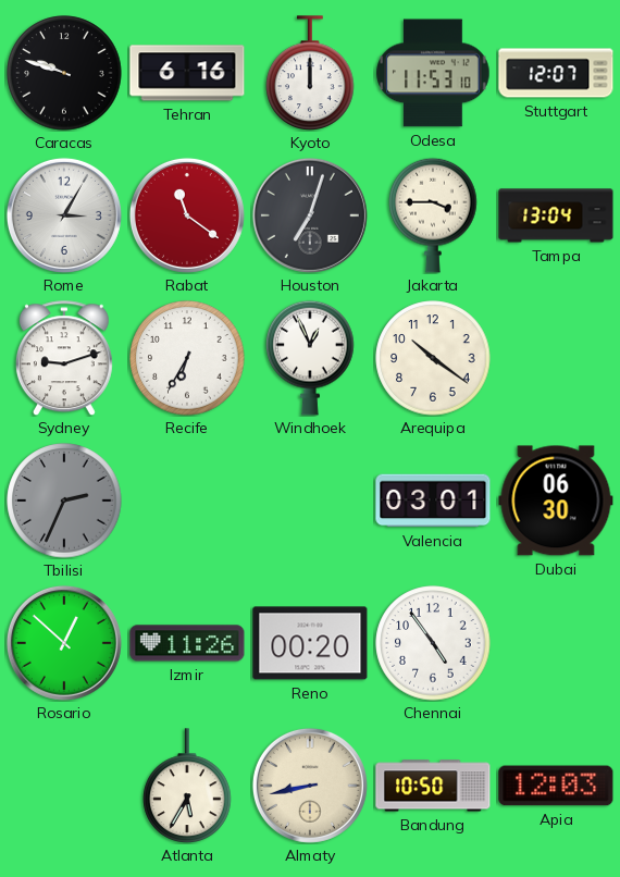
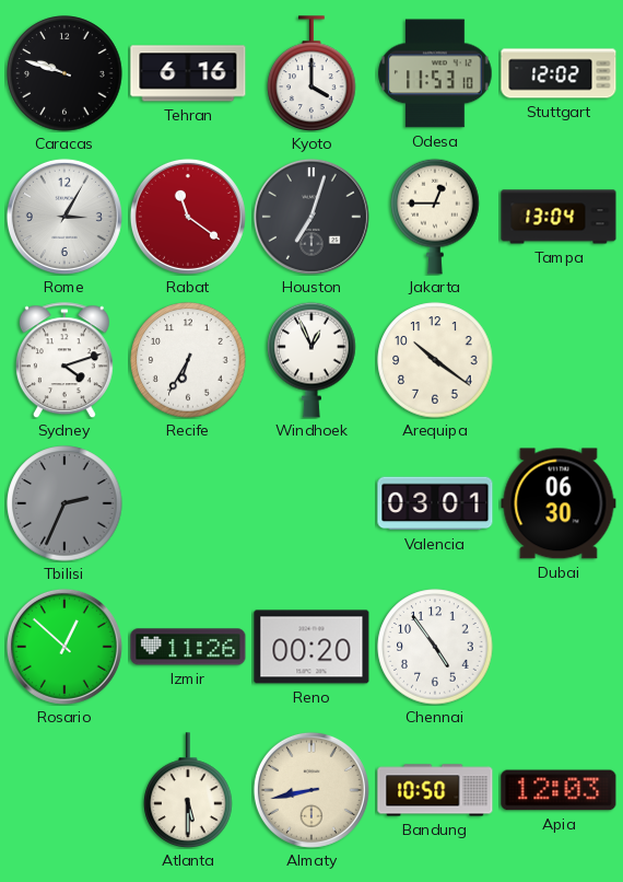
Kyoto: 12:00 -> 4:00 (311, 73)
Stuttgart: 12:07 -> 12:02 (559, 73)
Jakarta: 3:45 -> 12:45 (435, 217)
Sydney: 9:12 -> 4:12 (64, 360)
Atlanta: 5:35 -> 5:30 (188, 790)
